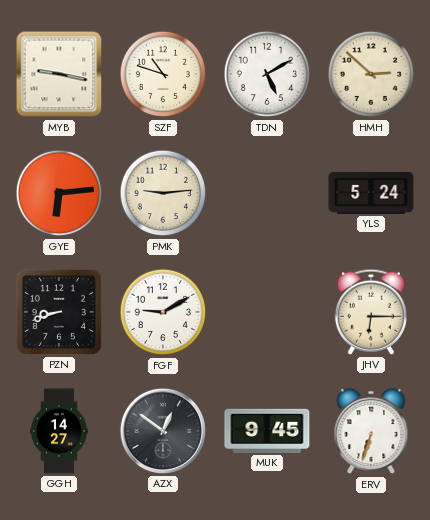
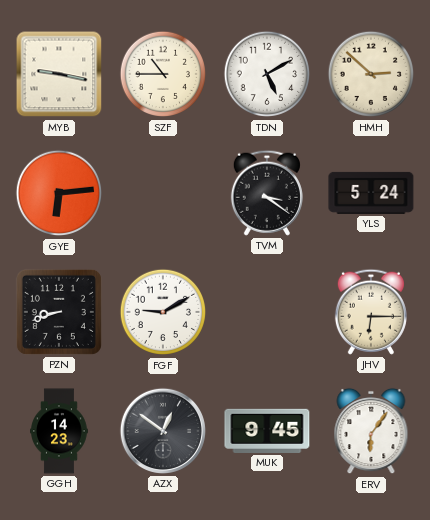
SZF: 10:48 -> 10:45 (163, 74)
PMK: 9:14 -> none (163, 193)
TVM: none -> 3:21 (267, 193)
GGH: 14:27 -> 14:23 (60, 431)
ERV: 6:33 -> 6:06 (371, 431)
